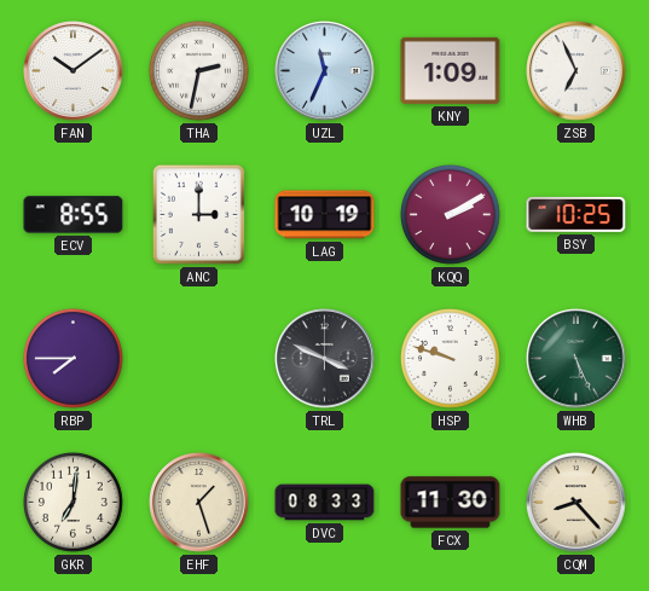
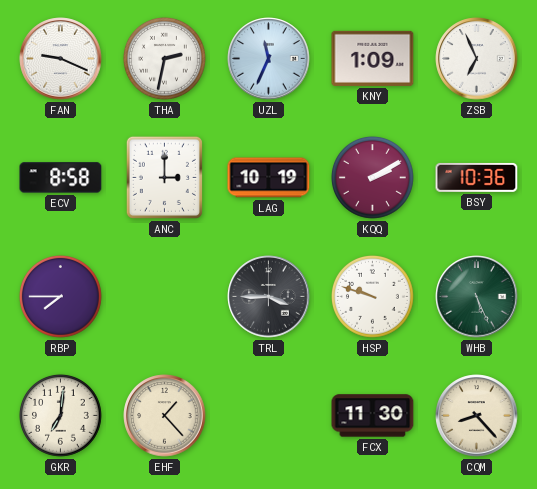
FAN: 10:09 -> 9:19 (61, 59)
ECV: 8:55 -> 8:58 (61, 178)
BSY: 10:25 -> 10:36 (477, 177)
TRL: 3:49 -> 3:45 (269, 297)
EHF: 1:27 -> 1:23 (165, 416)
DVC: 08:33 -> none (325, 503)
